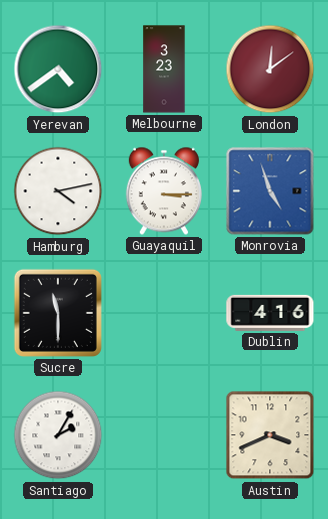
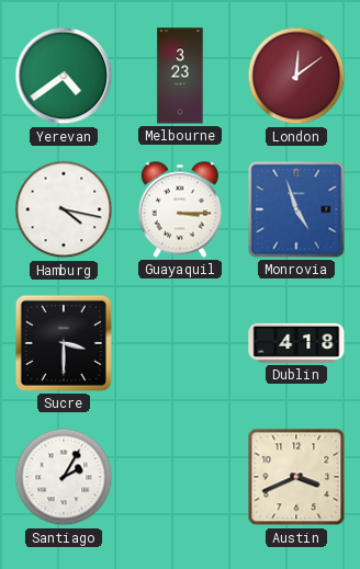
Hamburg: 4:13 -> 4:17 (64, 209)
Sucre: 11:30 -> 3:30 (64, 343)
Dublin: 4:16 -> 4:18 (296, 343)
